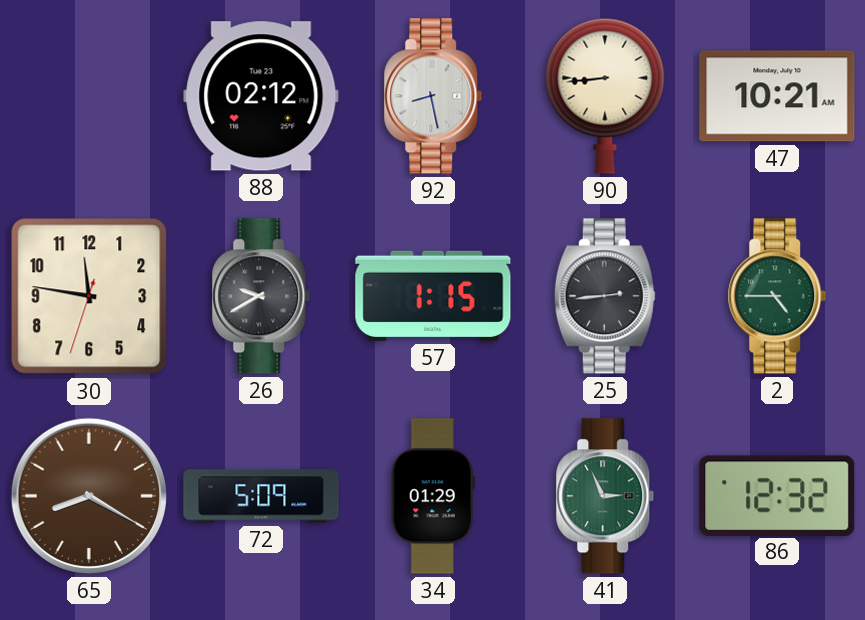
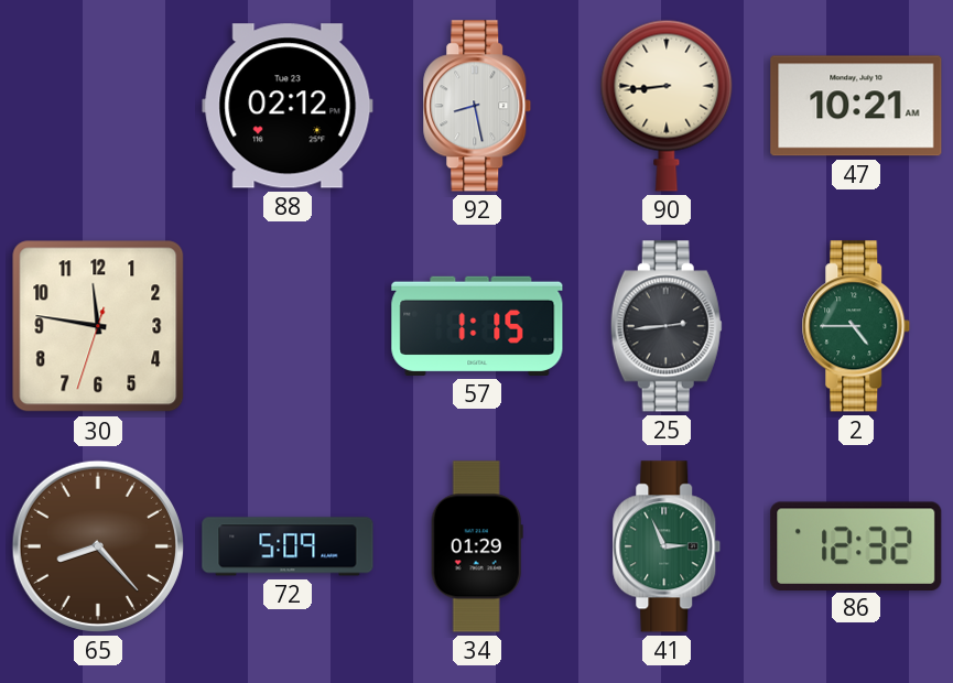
26: 9:40 -> none (261, 296)
65: 8:20 -> 8:23 (98, 546)
